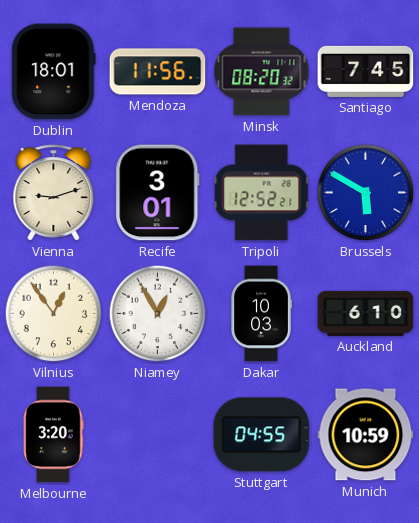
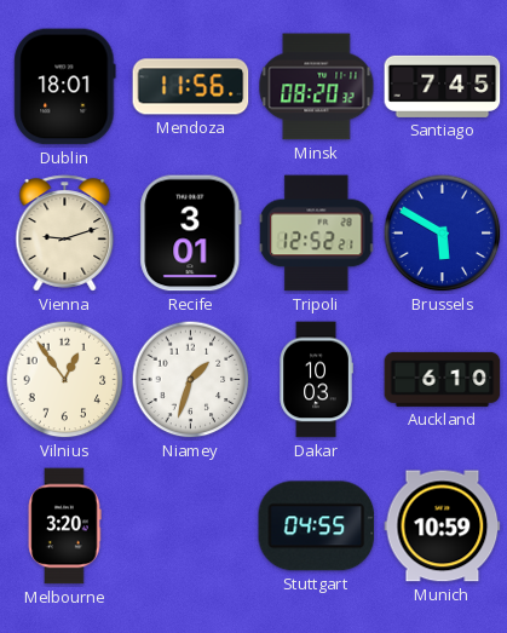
Niamey: 12:55 -> 1:33 (191, 380)
